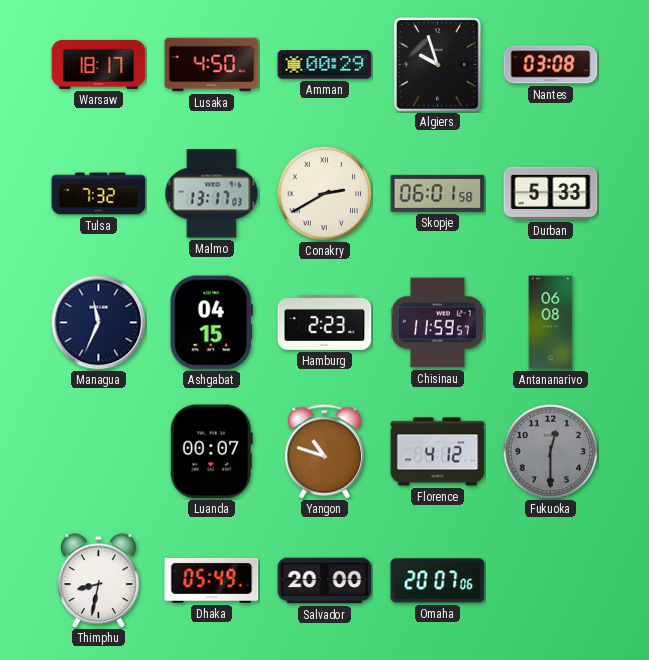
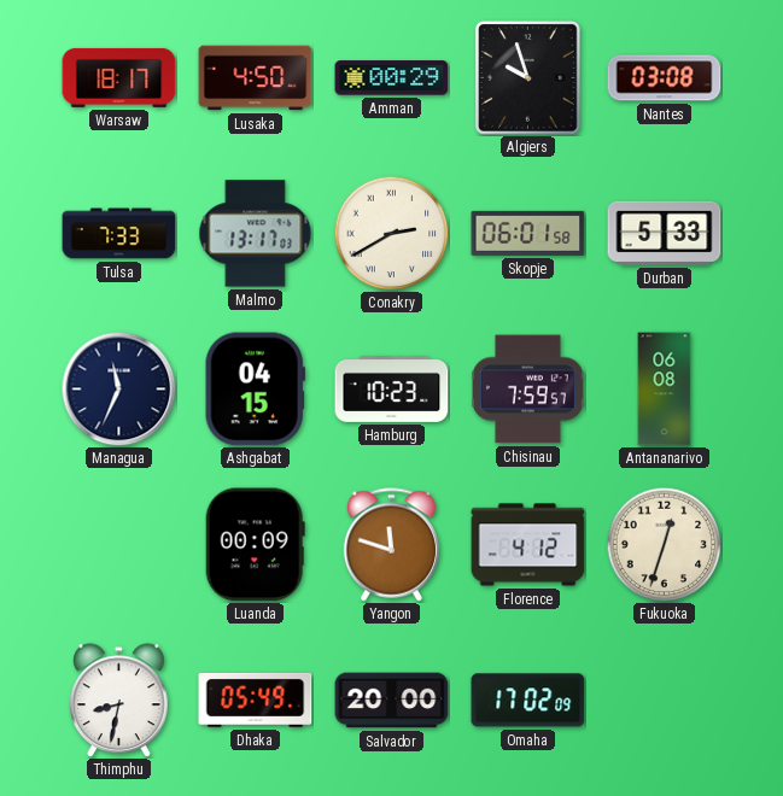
Tulsa: 7:32 -> 7:33 (119, 234)
Hamburg: 2:23 -> 10:23 (392, 390)
Chisinau: 11:59 -> 7:59 (527, 390)
Luanda: 00:07 -> 00:09 (255, 545)
Yangon: 10:48 -> 11:48 (391, 545)
Fukuoka: 12:30 -> 12:33 (664, 544)
Fukuoka dial: grey -> cream (664, 544)
Omaha: 20:07 -> 17:02 (528, 701)
